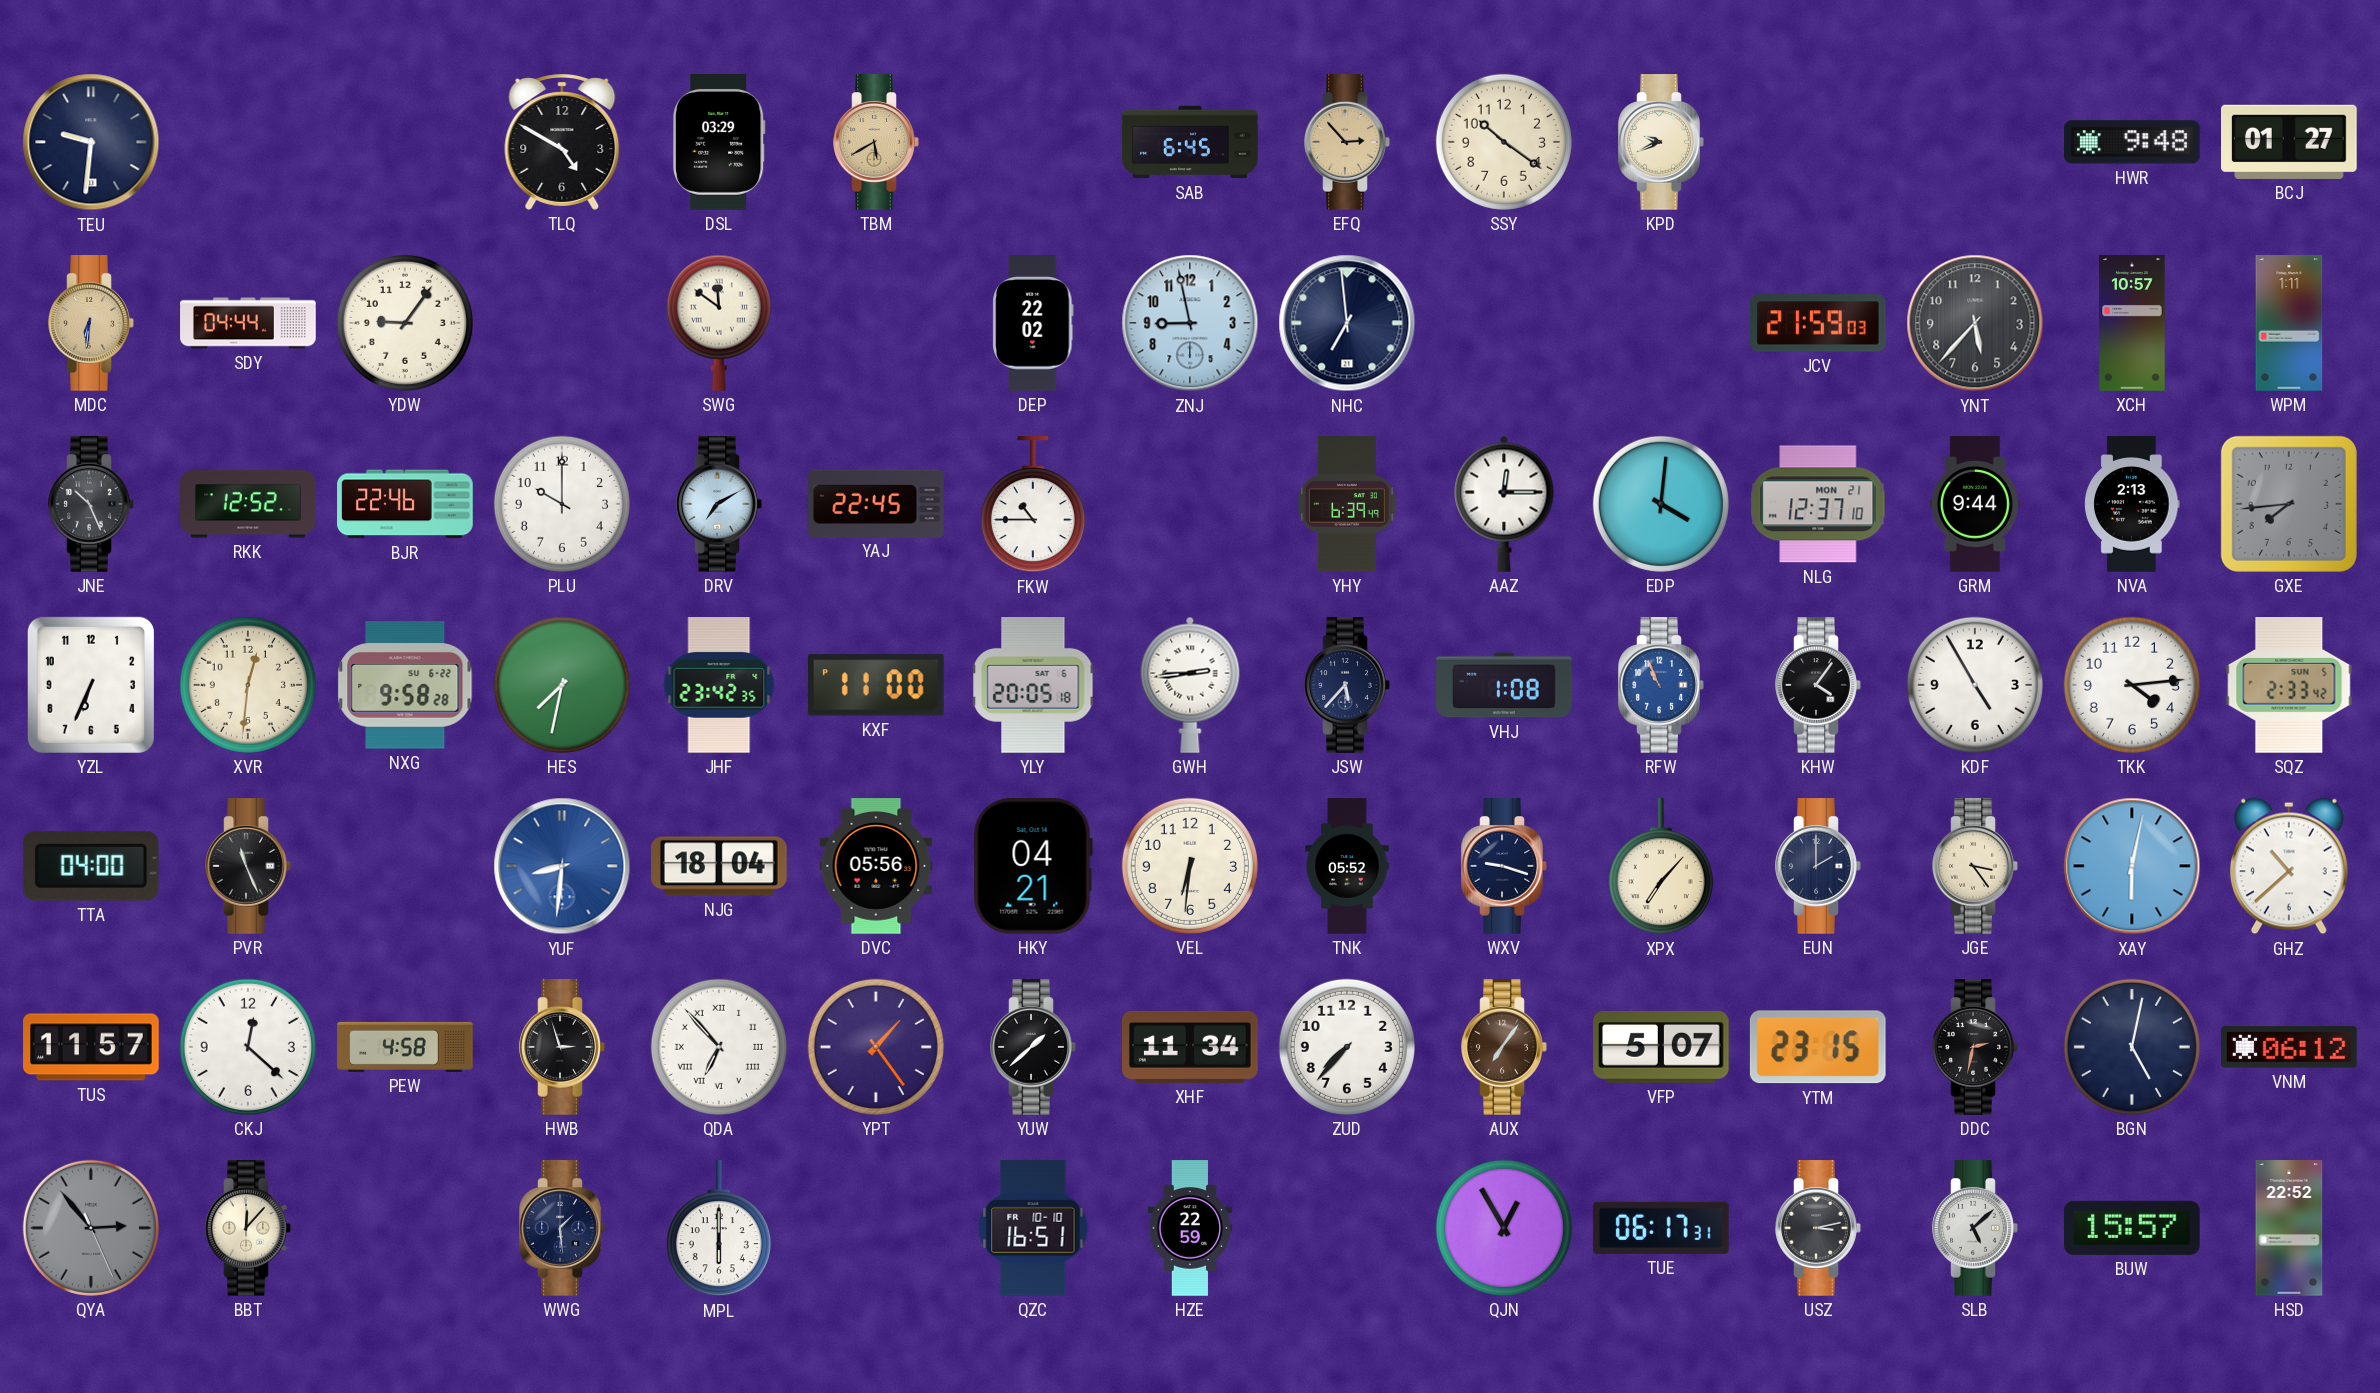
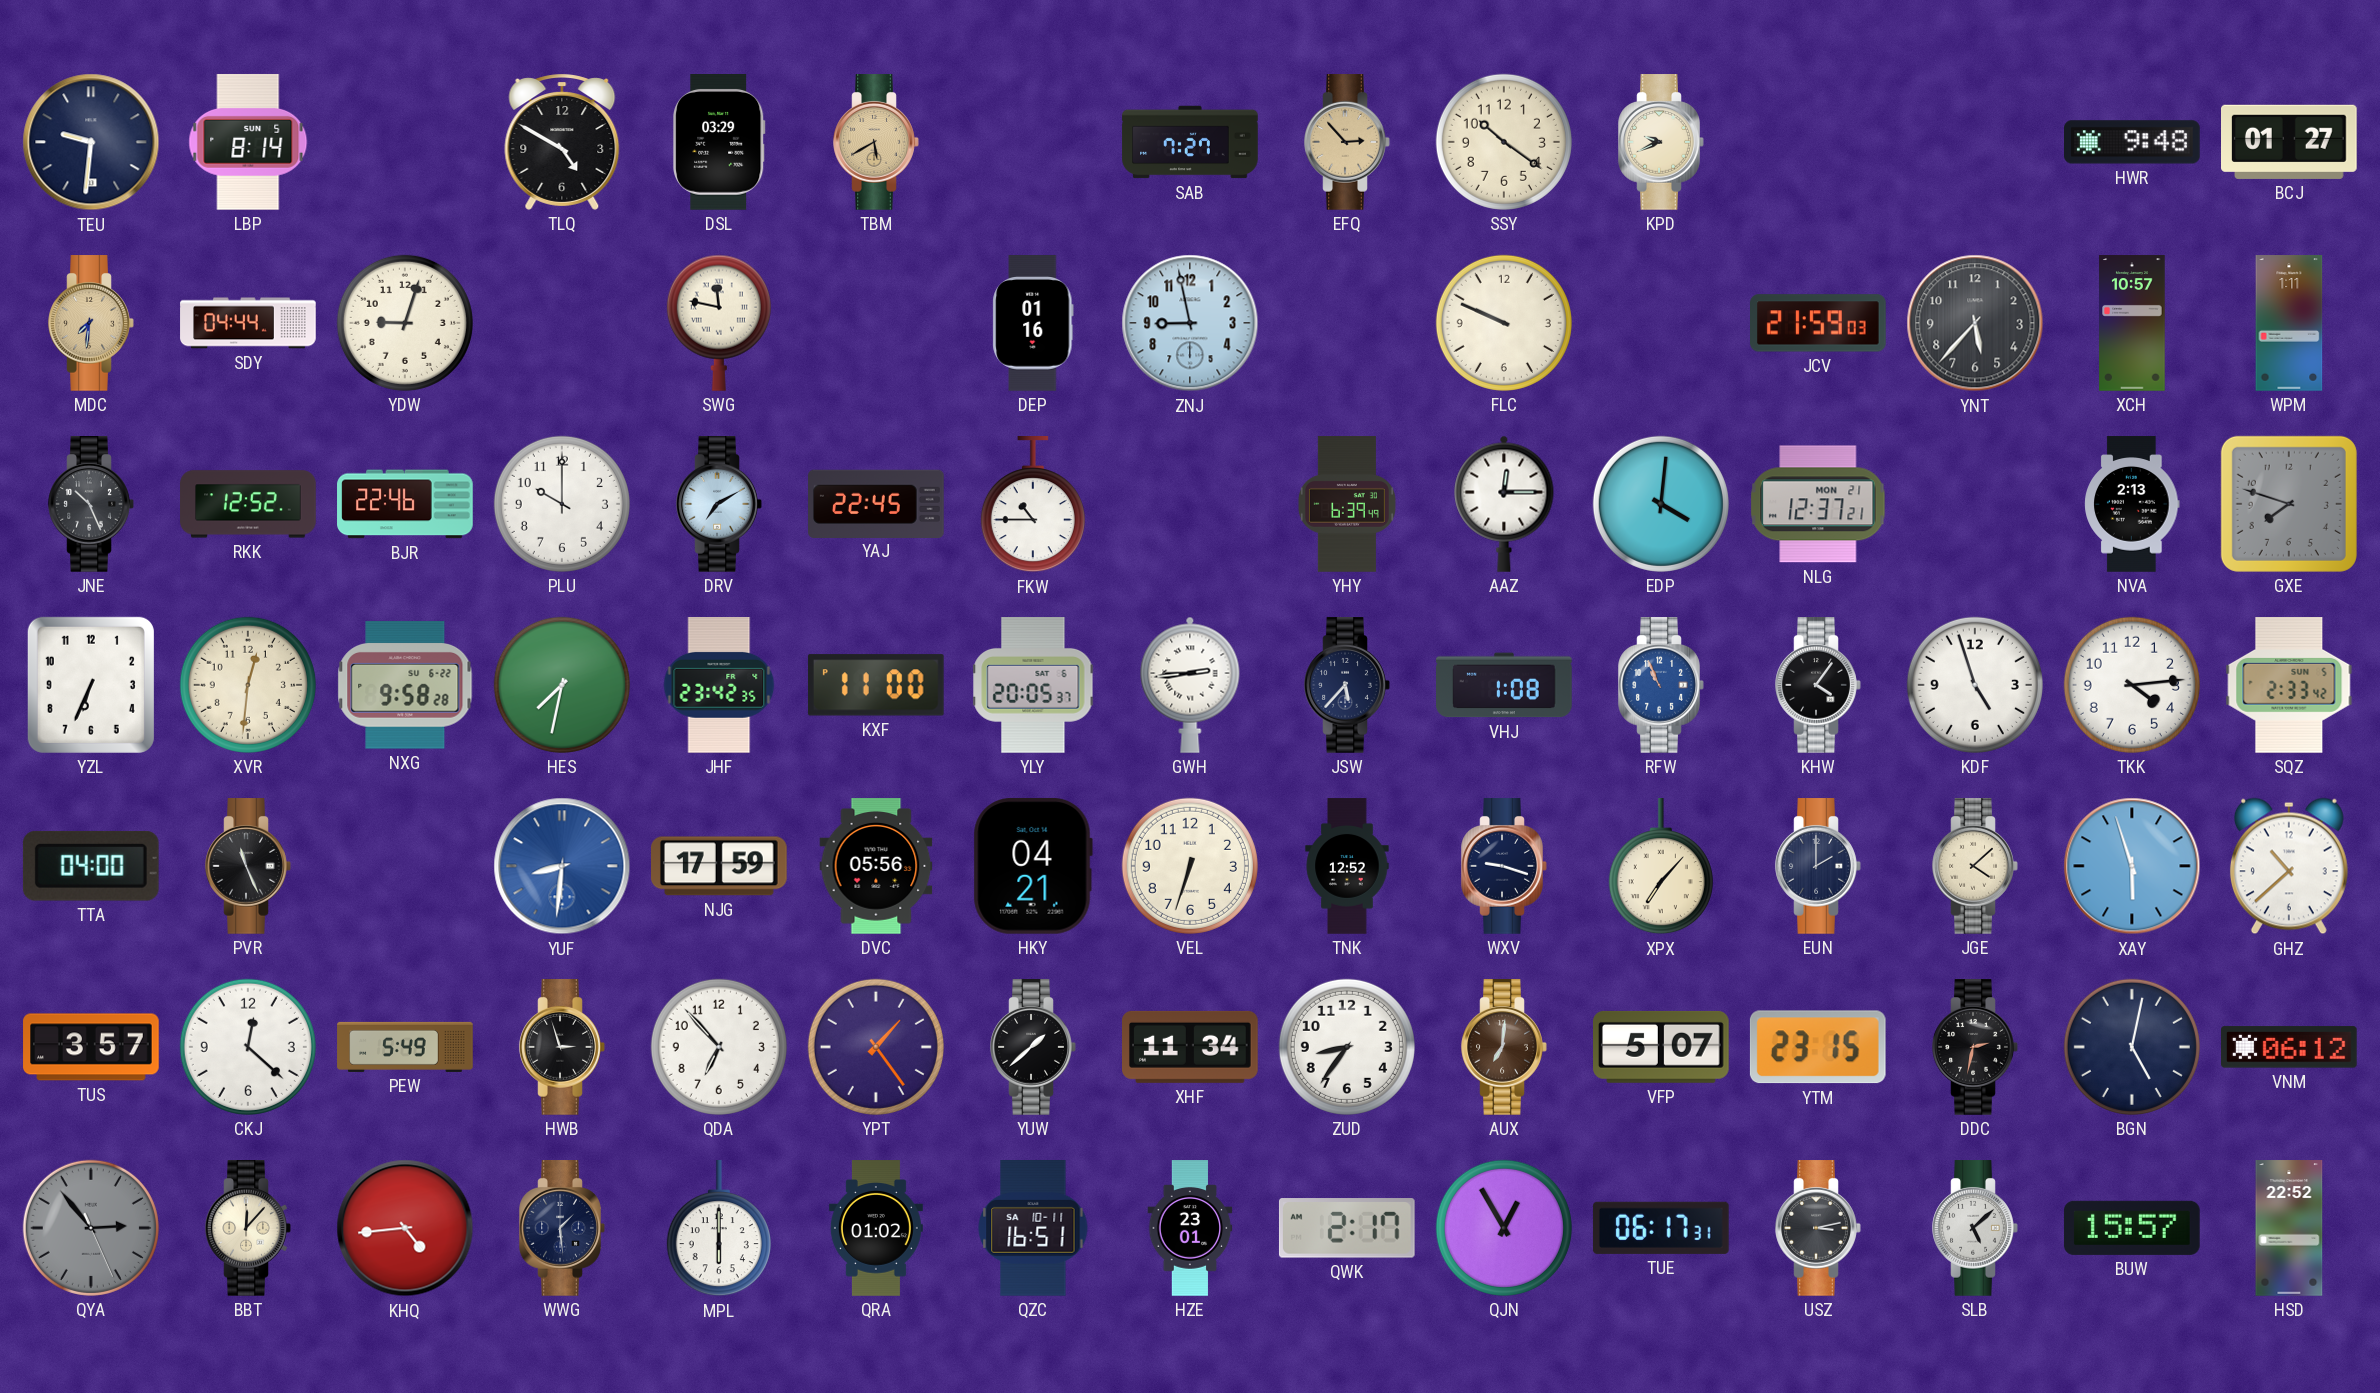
LBP: none -> 8:14 (248, 142)
SAB: 6:45 -> 7:27 (1190, 142)
MDC: 6:31 -> 7:31 (91, 323)
YDW: 9:06 -> 9:03 (405, 323)
SWG: 11:51 -> 11:47 (719, 323)
DEP: 22:02 -> 01:16 (1033, 323)
NHC: 6:59 -> none (1347, 323)
FLC: none -> 9:49 (1504, 323)
NLG: 12:37:10 -> 12:37:21 (1818, 504)
GRM: 9:44 -> none (1975, 504)
GXE: 7:44 -> 7:48 (2289, 504)
YLY: 20:05:18 -> 20:05:37 (1033, 685)
KDF: 4:55 -> 4:57 (1975, 685)
NJG: 18:04 -> 17:59 (720, 866)
VEL: 6:31 -> 6:33 (1190, 866)
TNK: 05:52 -> 12:52 (1347, 866)
JGE: 3:24 -> 4:08 (1975, 866)
XAY: 6:02 -> 5:57 (2132, 866)
TUS: 11:57 -> 3:57 (91, 1047)
PEW: 4:58 -> 5:49 (405, 1047)
QDA numerals: Roman -> Arabic (719, 1047)
ZUD: 7:37 -> 8:36 (1347, 1047)
AUX: 7:06 -> 7:01 (1504, 1047)
KHQ: none -> 4:44 (405, 1228)
QRA: none -> 01:02 (876, 1228)
QZC date: FR 10-10 -> SA 10-11 (1033, 1229)
HZE: 22:59 -> 23:01 (1190, 1228)
QWK: none -> 2:17 (1347, 1228)
